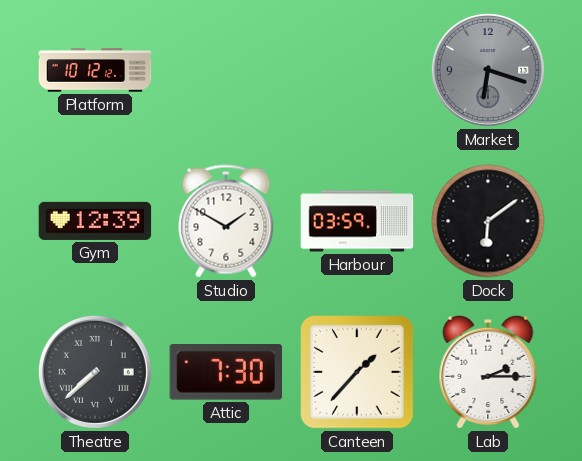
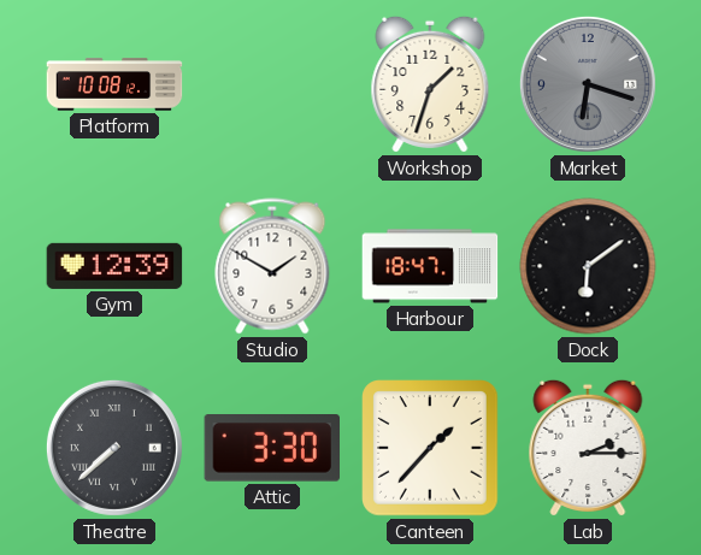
Platform: 10:12 -> 10:08 (114, 84)
Workshop: none -> 1:33 (430, 84)
Harbour: 03:59 -> 18:47 (430, 266)
Attic: 7:30 -> 3:30 (271, 449)
